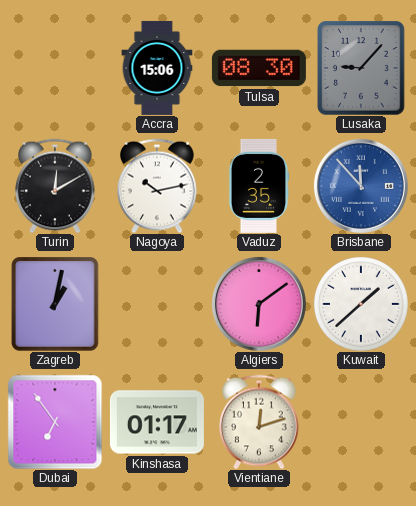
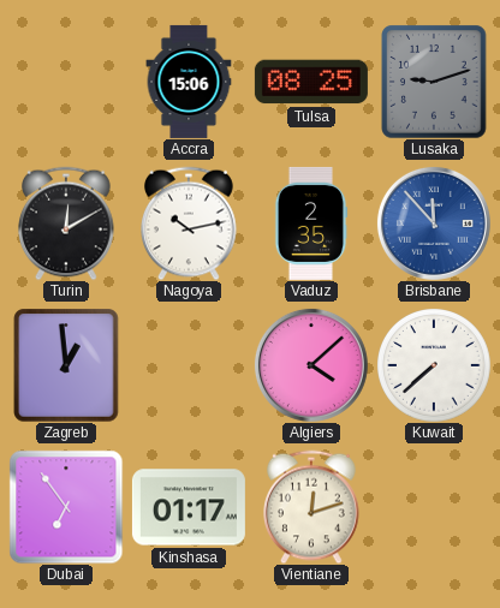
Tulsa: 08:30 -> 08:25 (311, 82)
Lusaka: 9:07 -> 9:12 (434, 82)
Zagreb: 1:02 -> 12:59 (66, 365)
Algiers: 6:09 -> 4:08 (311, 365)
Kuwait: 1:38 -> 7:38 (434, 365)
